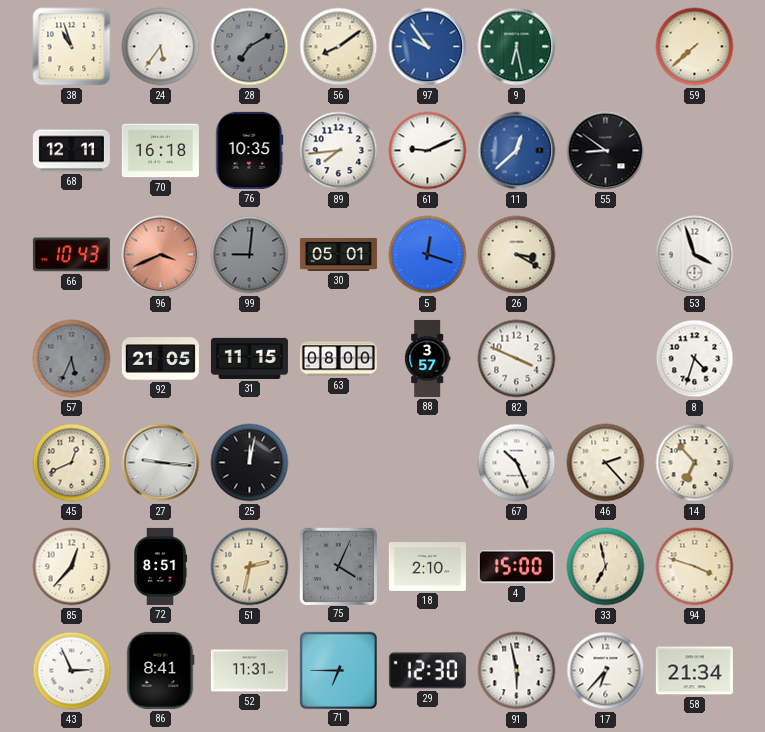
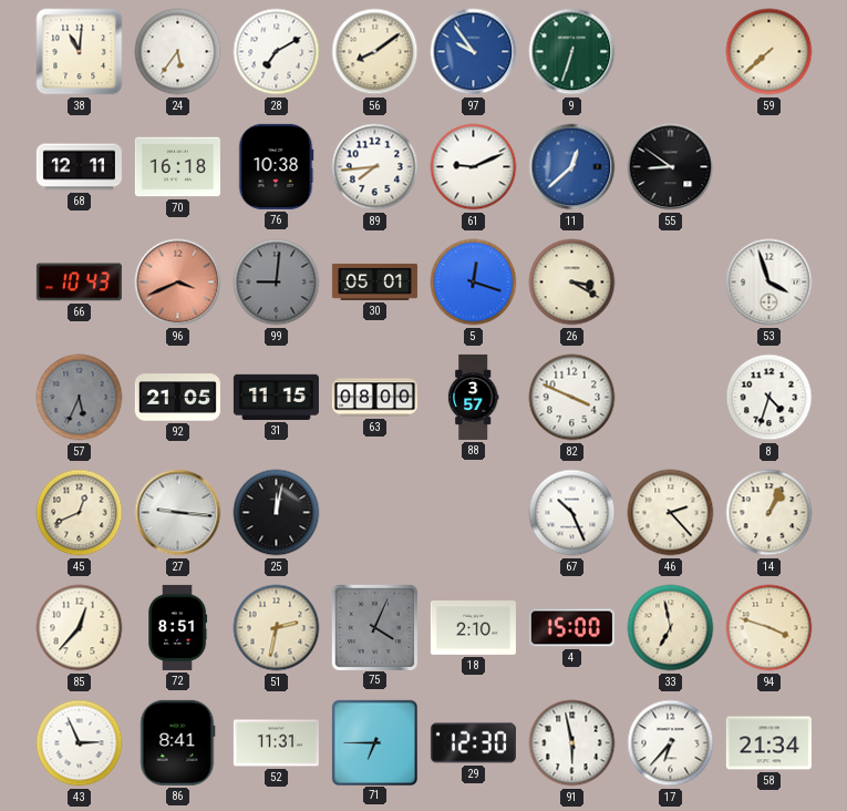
38: 10:57 -> 11:01 (80, 52)
28 dial: grey -> white (277, 52)
9: 6:28 -> 6:33 (572, 52)
76: 10:35 -> 10:38 (276, 166)
14: 6:53 -> 1:04 (769, 513)
